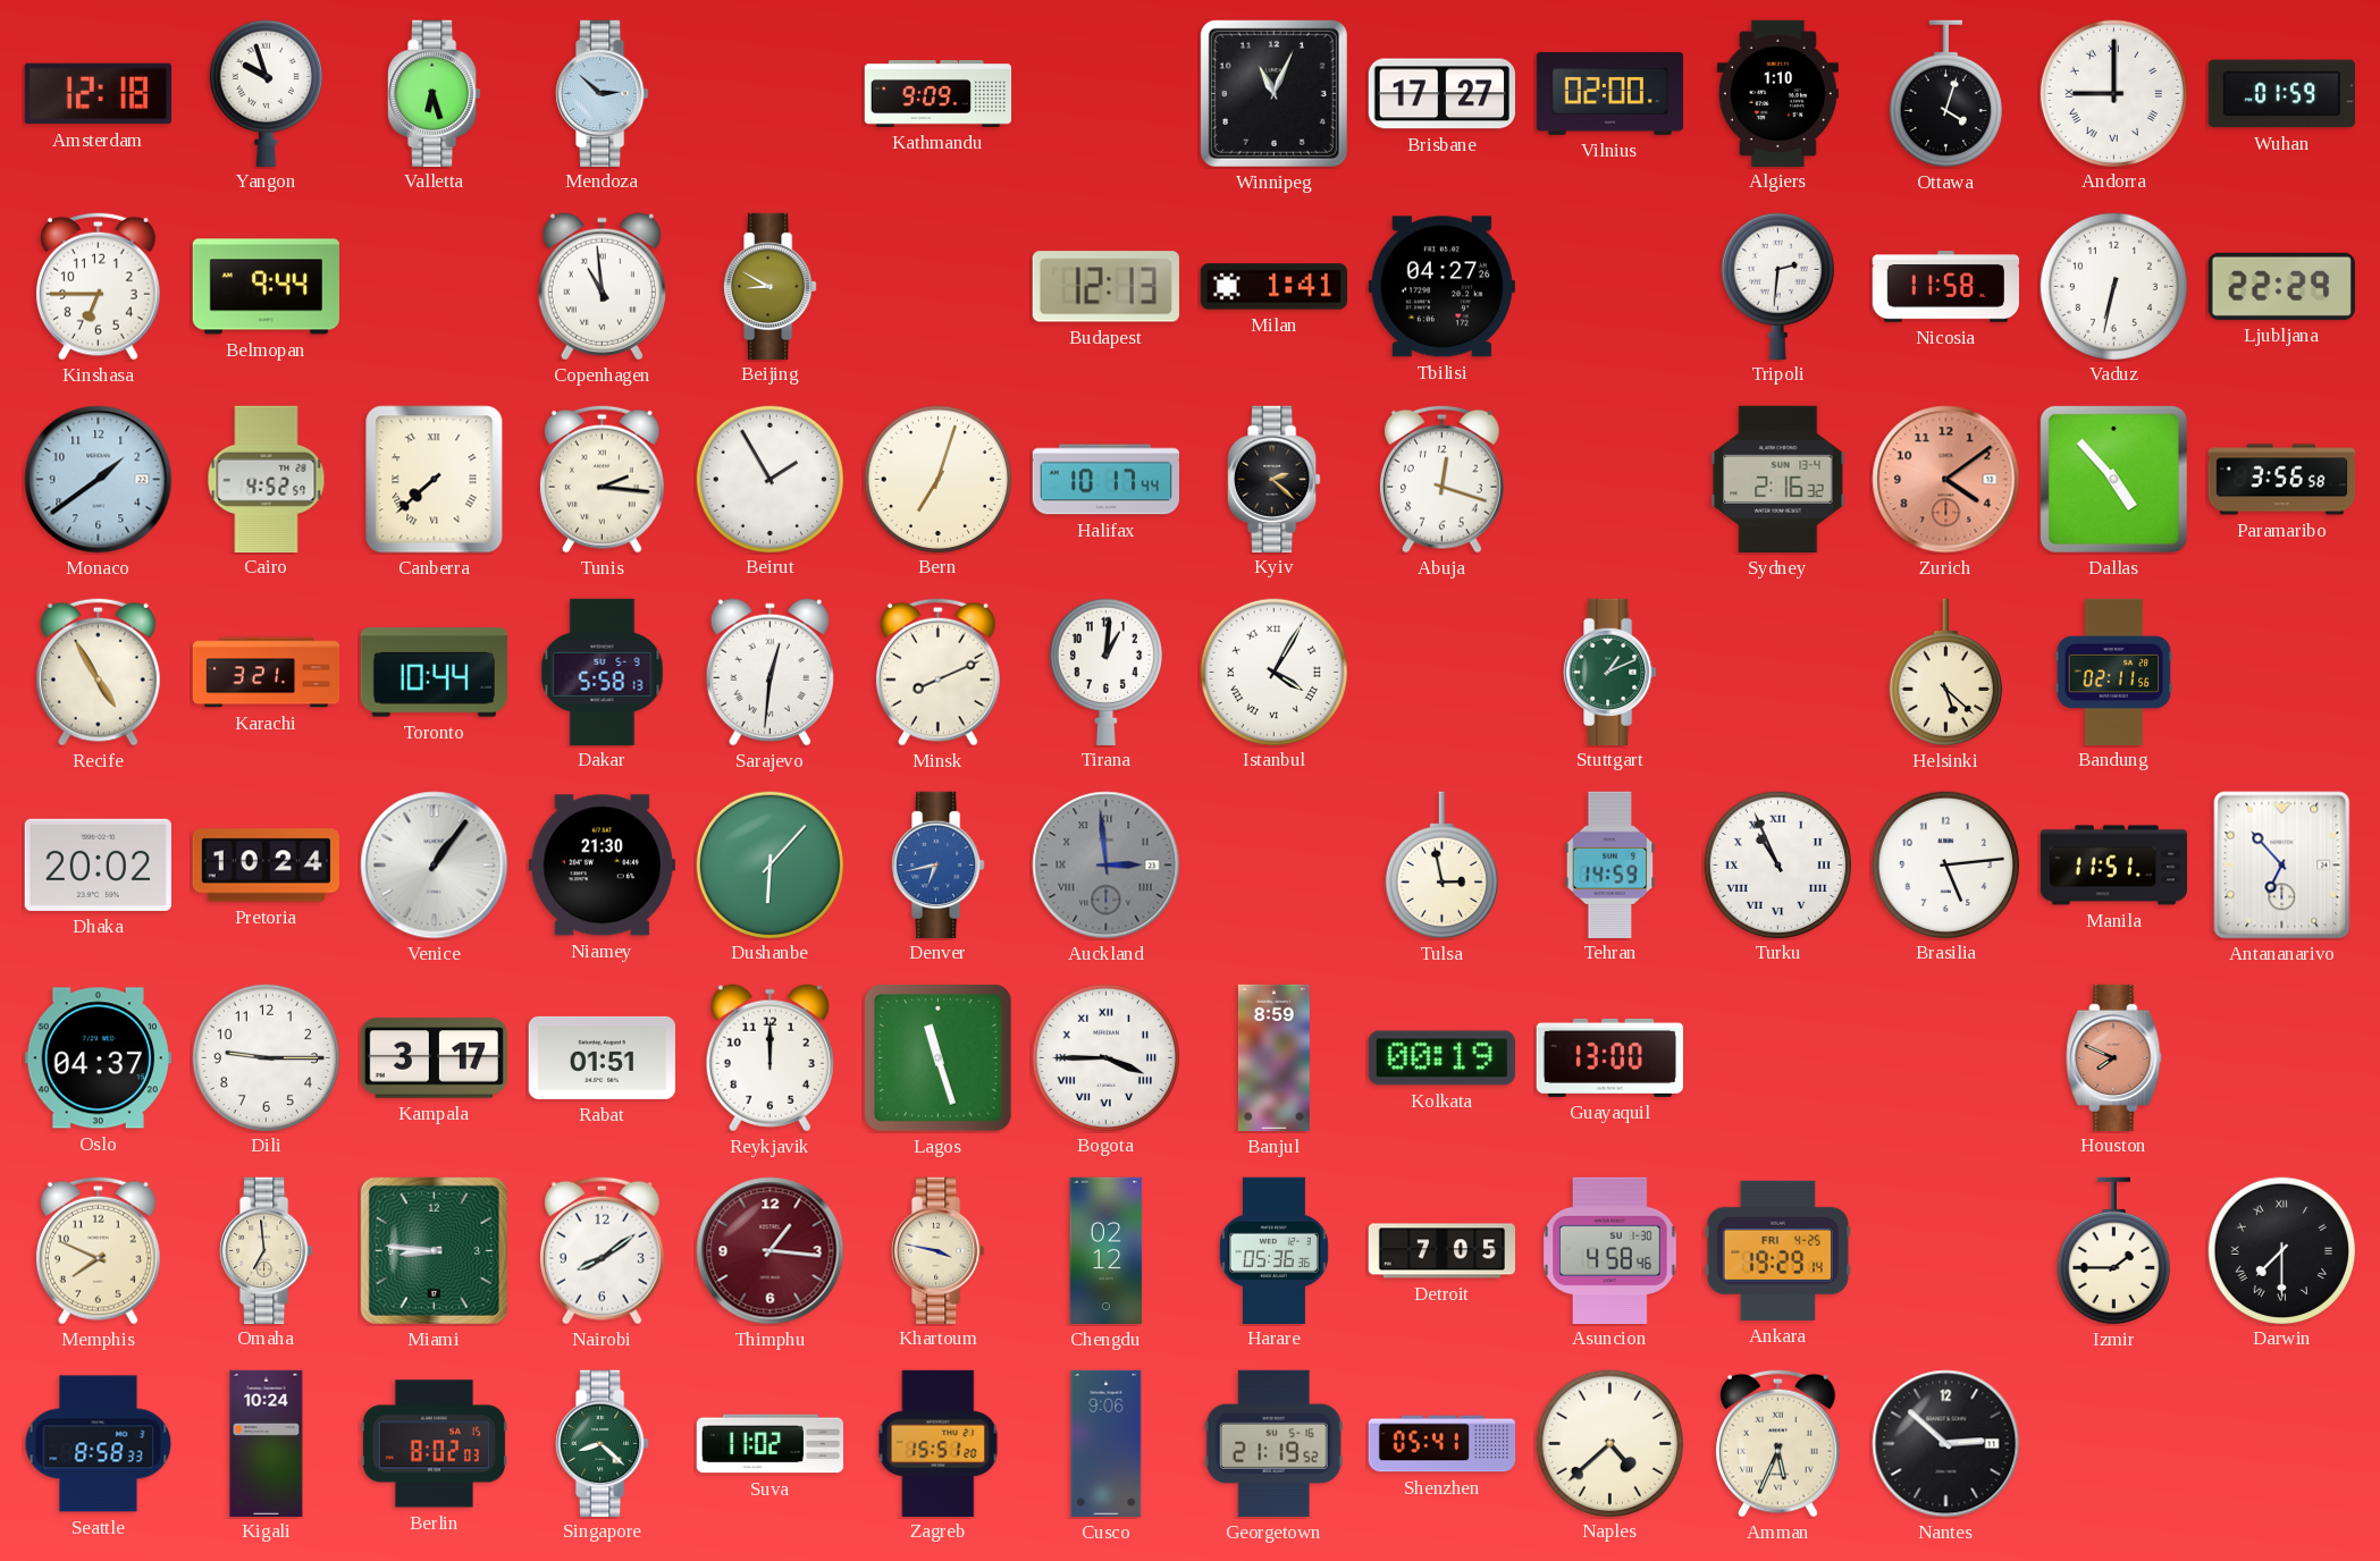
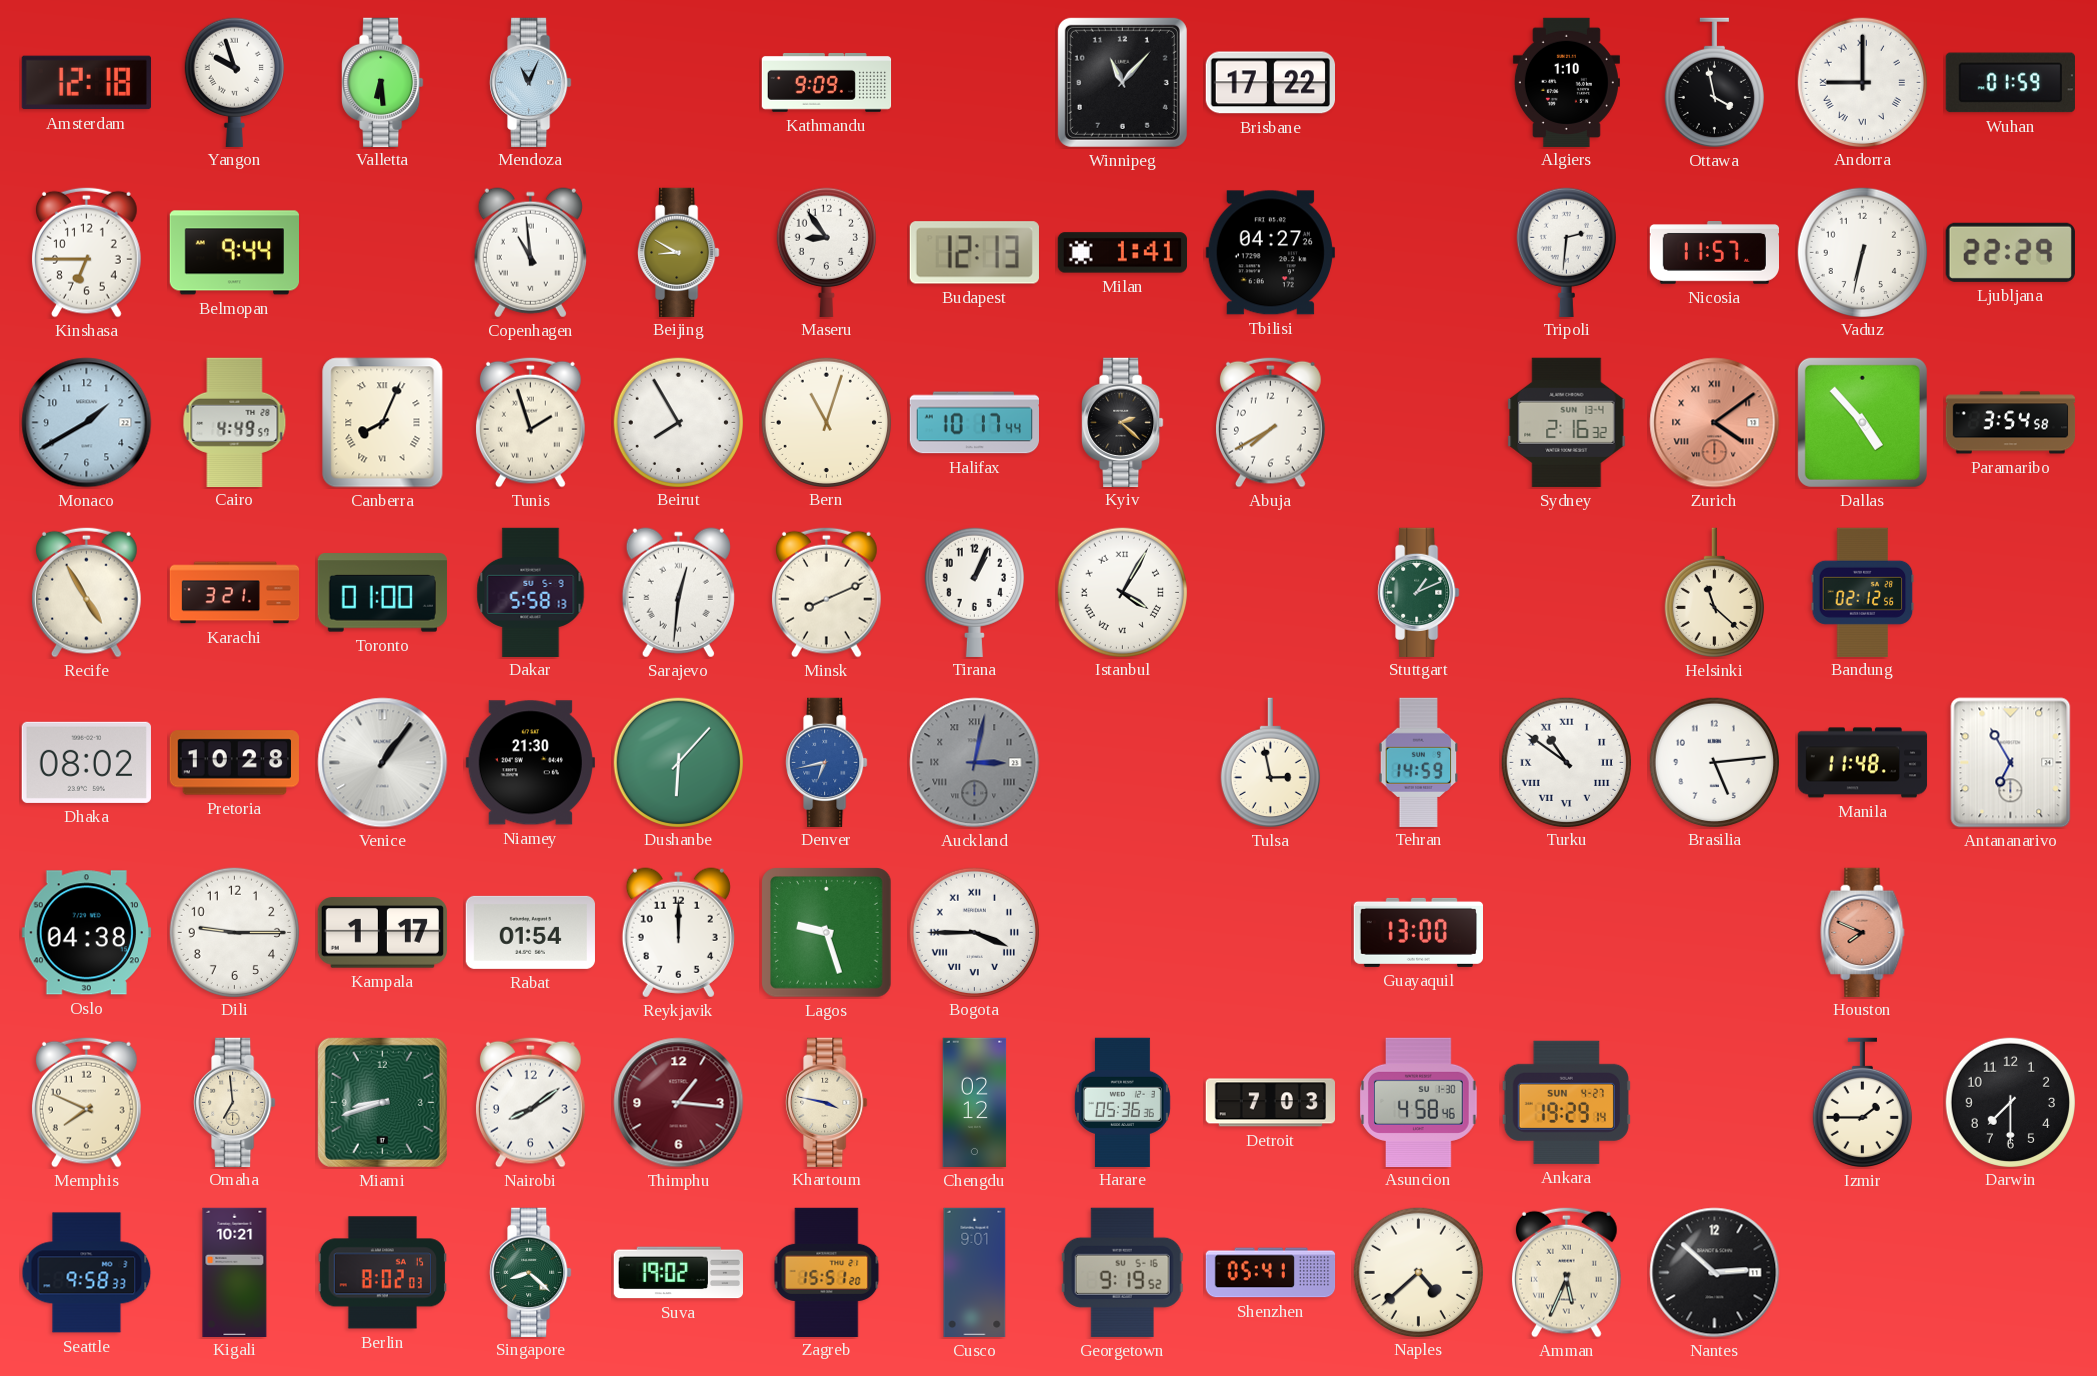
Valletta: 6:27 -> 6:29 (383, 82)
Mendoza: 2:52 -> 11:04 (531, 82)
Winnipeg: 11:04 -> 11:07 (1122, 82)
Brisbane: 17:27 -> 17:22 (1270, 83)
Vilnius: 02:00 -> none (1609, 93)
Ottawa: 4:03 -> 3:58 (1714, 83)
Maseru: none -> 8:54 (826, 252)
Nicosia: 11:58 -> 11:57 (1714, 253)
Monaco: 1:39 -> 1:40 (87, 423)
Cairo: 4:52 -> 4:49 (235, 422)
Canberra: 7:38 -> 8:04 (383, 423)
Tunis: 2:16 -> 1:57 (530, 422)
Beirut: 1:55 -> 7:55 (678, 422)
Bern: 7:03 -> 11:03 (826, 422)
Abuja: 12:18 -> 7:40 (1270, 422)
Zurich numerals: Arabic -> Roman (1715, 423)
Paramaribo: 3:56 -> 3:54 (2011, 423)
Toronto: 10:44 -> 01:00 (382, 593)
Tirana: 1:01 -> 1:04 (974, 592)
Helsinki: 5:22 -> 11:22 (1714, 593)
Bandung: 02:11 -> 02:12 (1863, 592)
Dhaka: 20:02 -> 08:02 (86, 762)
Pretoria: 10:24 -> 10:28 (234, 763)
Auckland: 2:59 -> 3:02 (975, 763)
Turku: 10:56 -> 10:51 (1566, 762)
Manila: 11:51 -> 11:48 (1863, 763)
Antananarivo: 6:53 -> 6:55 (2011, 763)
Oslo: 04:37 -> 04:38 (86, 933)
Kampala: 3:17 -> 1:17 (382, 933)
Rabat: 01:51 -> 01:54 (530, 932)
Lagos: 11:27 -> 9:27 (827, 933)
Banjul: 8:59 -> none (1273, 1058)
Kolkata: 00:19 -> none (1441, 1058)
Miami: 8:46 -> 8:42 (382, 1102)
Detroit: 7:05 -> 7:03 (1270, 1103)
Ankara date: FRI 4-25 -> SUN 4-27 (1566, 1102)
Darwin numerals: Roman -> Arabic (2010, 1102)
Seattle: 8:58 -> 9:58 (87, 1273)
Kigali: 10:24 -> 10:21 (235, 1272)
Suva: 11:02 -> 19:02 (678, 1273)
Cusco: 9:06 -> 9:01 (975, 1273)
Georgetown: 21:19 -> 9:19 (1122, 1272)
